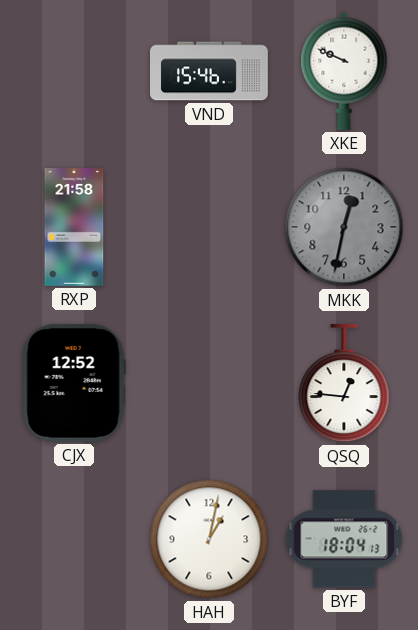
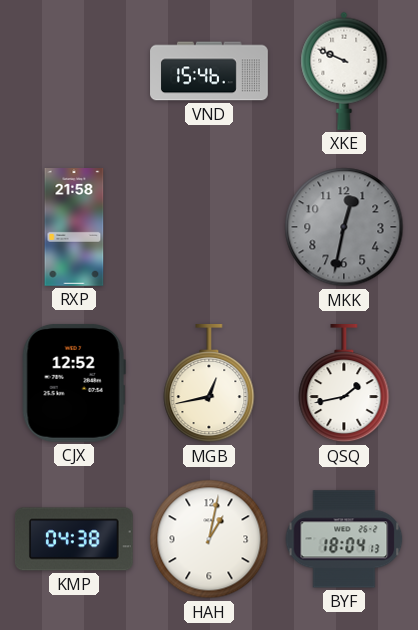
MGB: none -> 12:43 (209, 383)
QSQ: 12:46 -> 1:43 (344, 383)
KMP: none -> 04:38 (74, 539)
